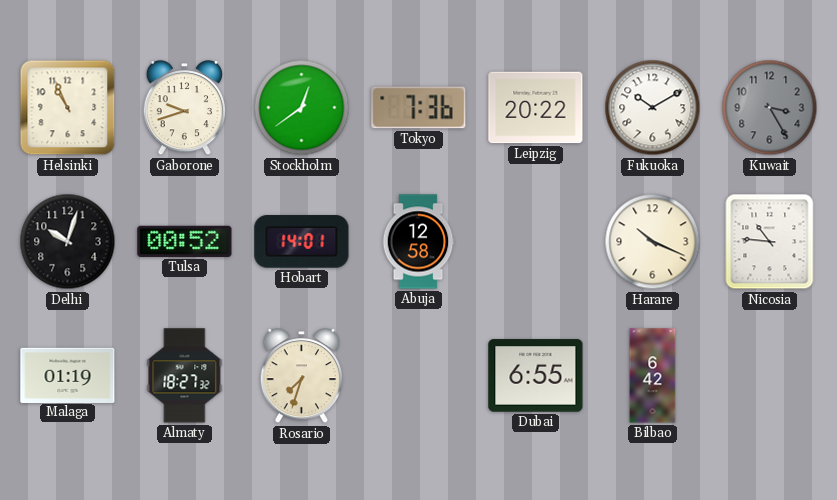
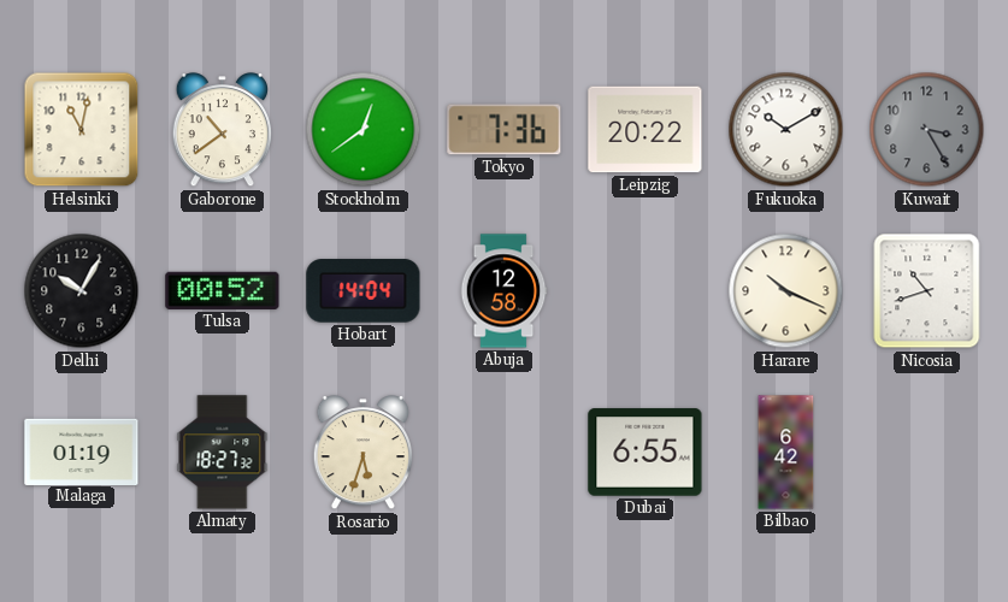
Helsinki: 10:56 -> 11:02 (82, 130)
Gaborone: 9:42 -> 10:39 (222, 131)
Delhi: 10:03 -> 10:05 (82, 291)
Hobart: 14:01 -> 14:04 (364, 291)
Nicosia: 10:46 -> 10:42 (927, 291)
Rosario: 7:33 -> 5:33 (362, 454)
